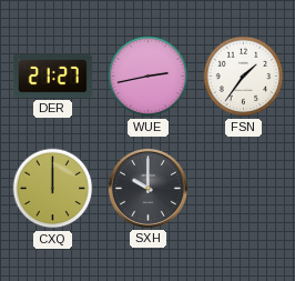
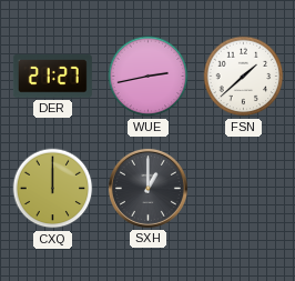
FSN: 1:36 -> 1:38 (244, 77)
SXH: 10:00 -> 1:00 (147, 188)
